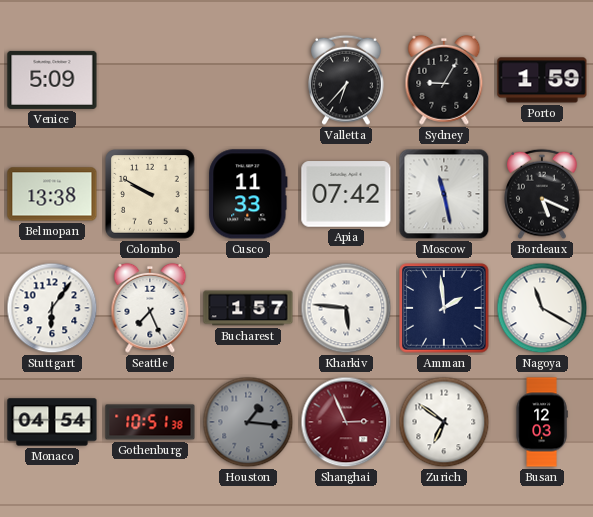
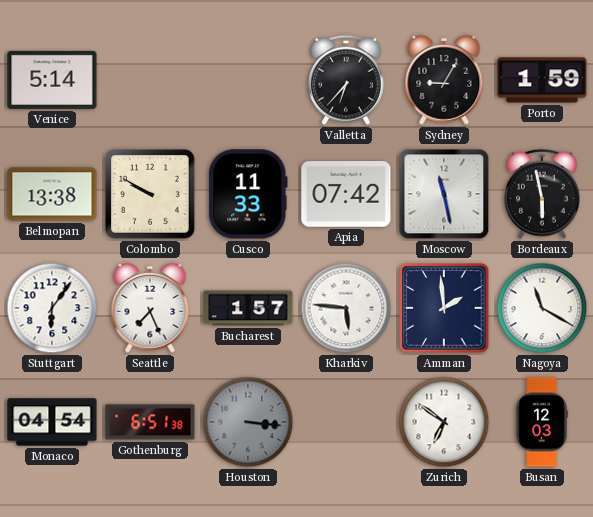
Venice: 5:09 -> 5:14 (52, 80)
Bordeaux: 5:19 -> 5:58 (542, 194)
Gothenburg: 10:51 -> 6:51 (150, 422)
Houston: 1:16 -> 3:16 (248, 422)
Shanghai: 2:56 -> none (346, 422)
